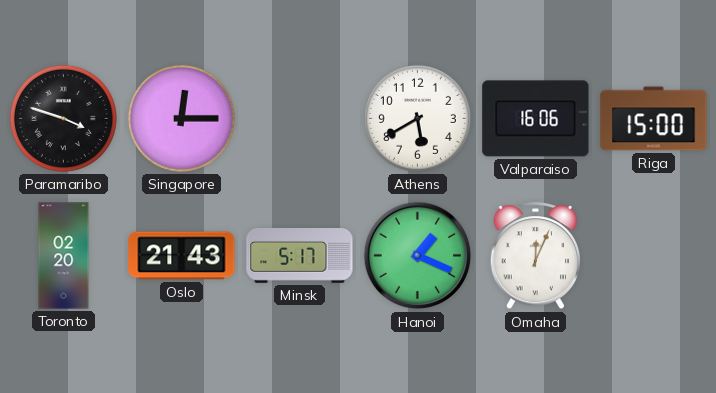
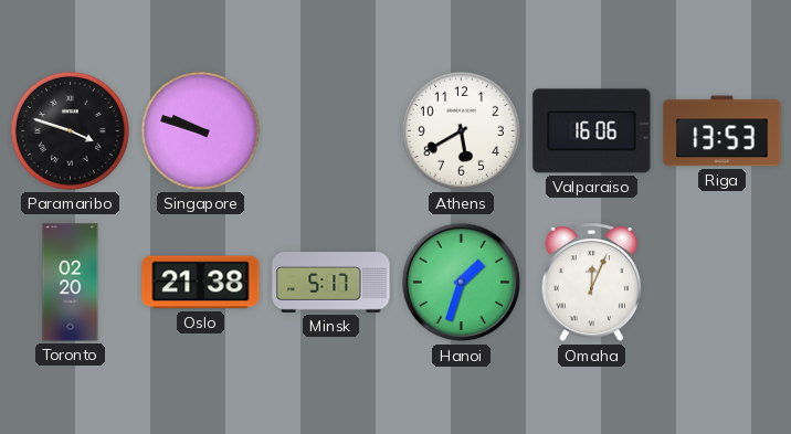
Singapore: 12:15 -> 9:48 (200, 130)
Riga: 15:00 -> 13:53 (723, 131)
Oslo: 21:43 -> 21:38 (201, 283)
Hanoi: 1:19 -> 1:33 (462, 283)
